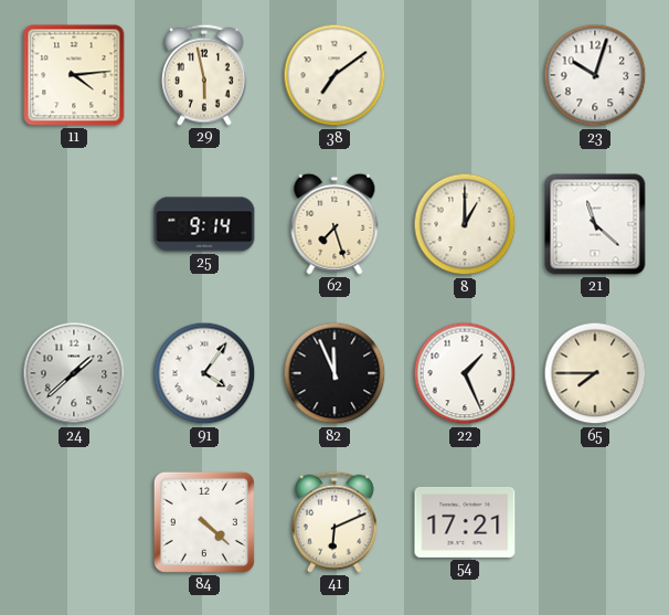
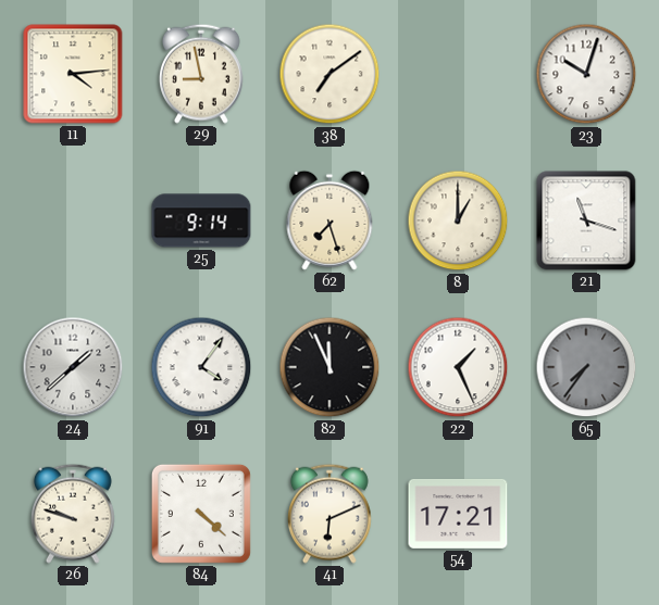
29: 5:58 -> 8:58 (201, 74)
21: 11:22 -> 11:18 (586, 220)
65: 7:45 -> 7:36 (586, 367)
65 dial: cream -> grey (586, 367)
26: none -> 9:48 (73, 514)
